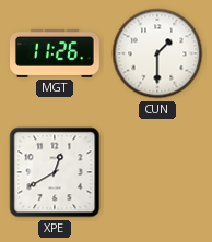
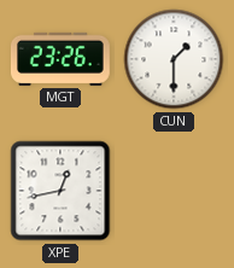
MGT: 11:26 -> 23:26 (60, 59)
XPE: 12:40 -> 12:43 (60, 191)
